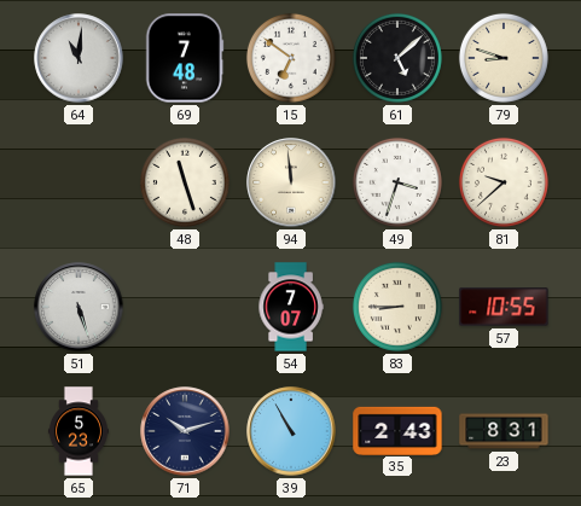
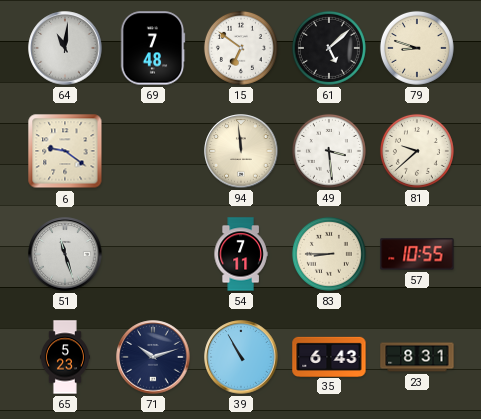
6: none -> 9:21 (65, 151)
48: 11:27 -> none (185, 182)
49: 3:33 -> 3:29 (329, 151)
51: 5:27 -> 11:27 (65, 254)
54: 7:07 -> 7:11 (241, 254)
35: 2:43 -> 6:43 (329, 356)
